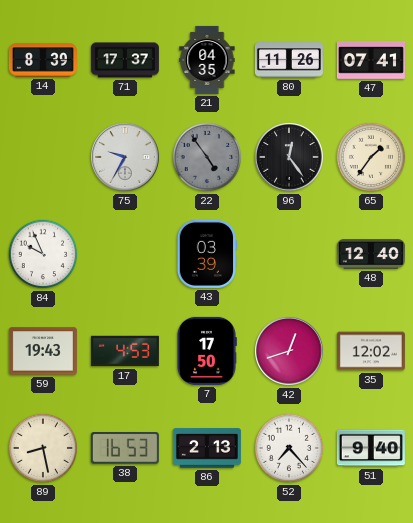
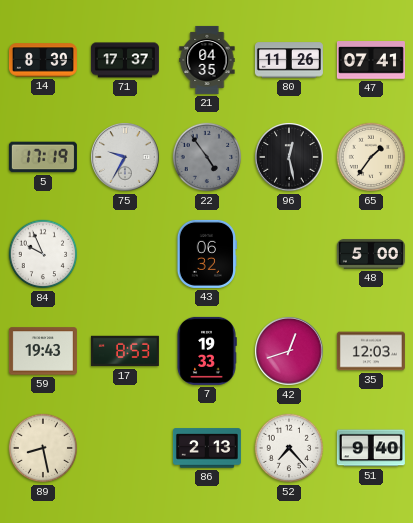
5: none -> 17:19 (43, 157)
96: 12:24 -> 12:28 (289, 157)
43: 03:39 -> 06:32 (207, 254)
48: 12:40 -> 5:00 (371, 254)
17: 4:53 -> 8:53 (125, 351)
7: 17:50 -> 19:33 (207, 351)
35: 12:02 -> 12:03 (371, 351)
38: 16:53 -> none (125, 449)
